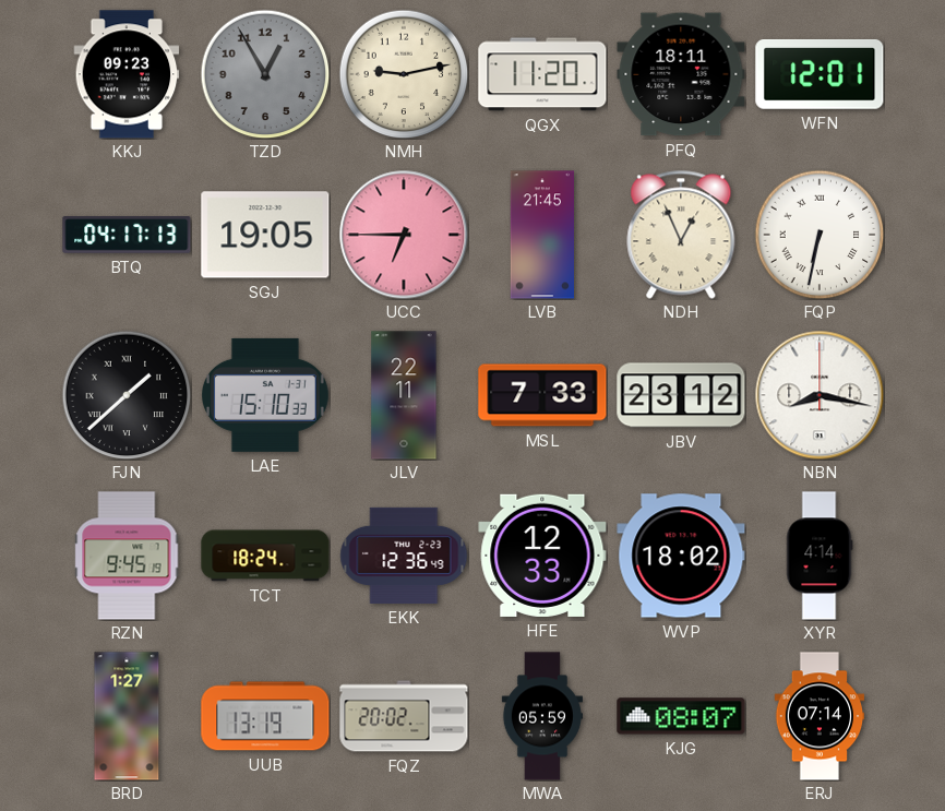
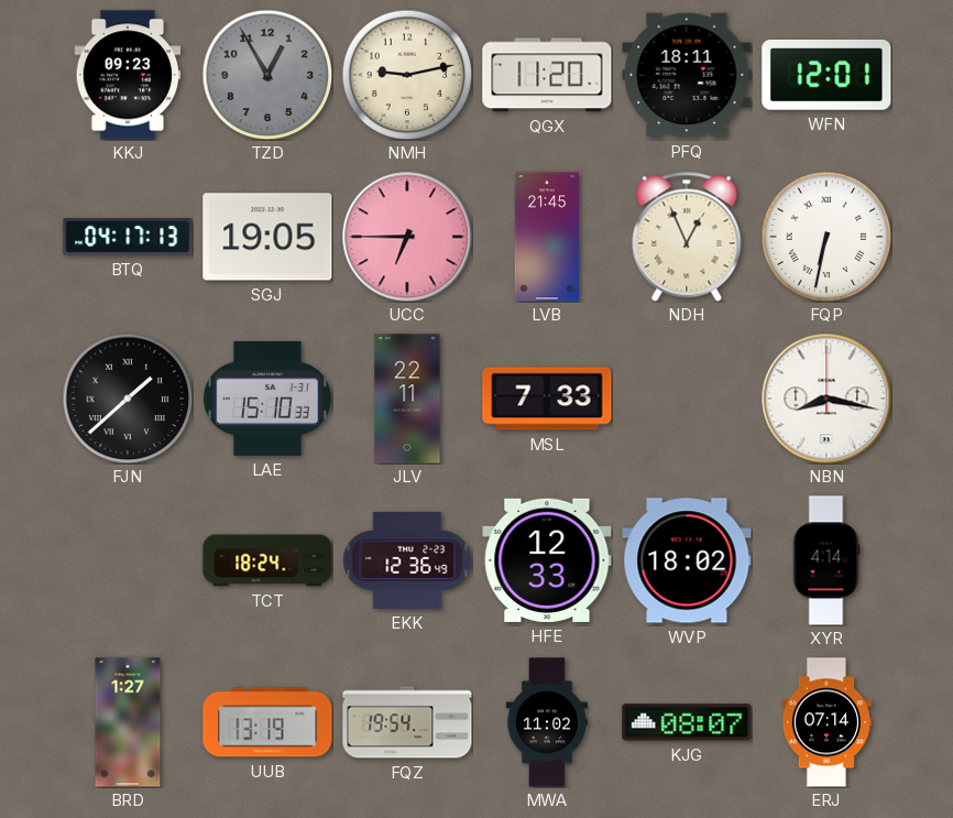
JBV: 23:12 -> none (681, 395)
RZN: 9:45 -> none (127, 556)
FQZ: 20:02 -> 19:54 (407, 722)
MWA: 05:59 -> 11:02 (547, 722)
